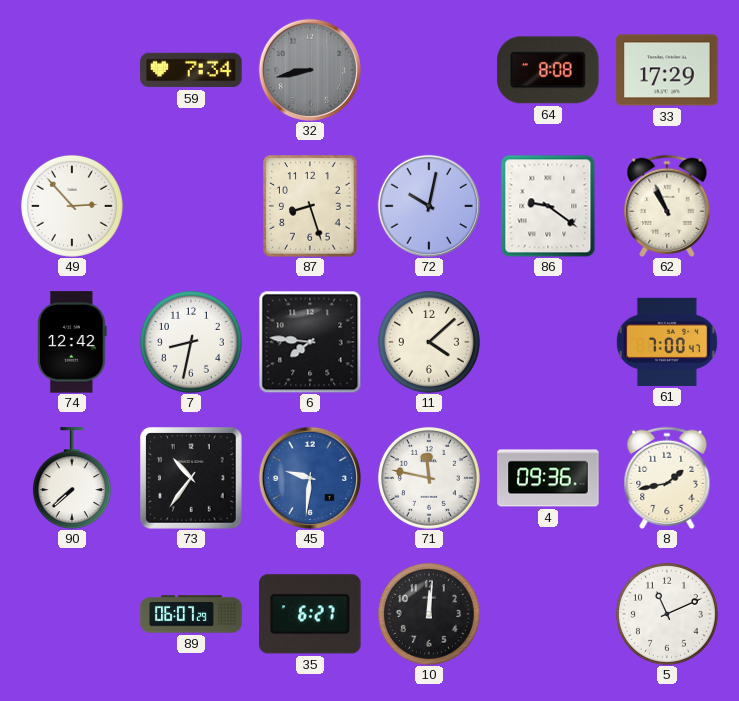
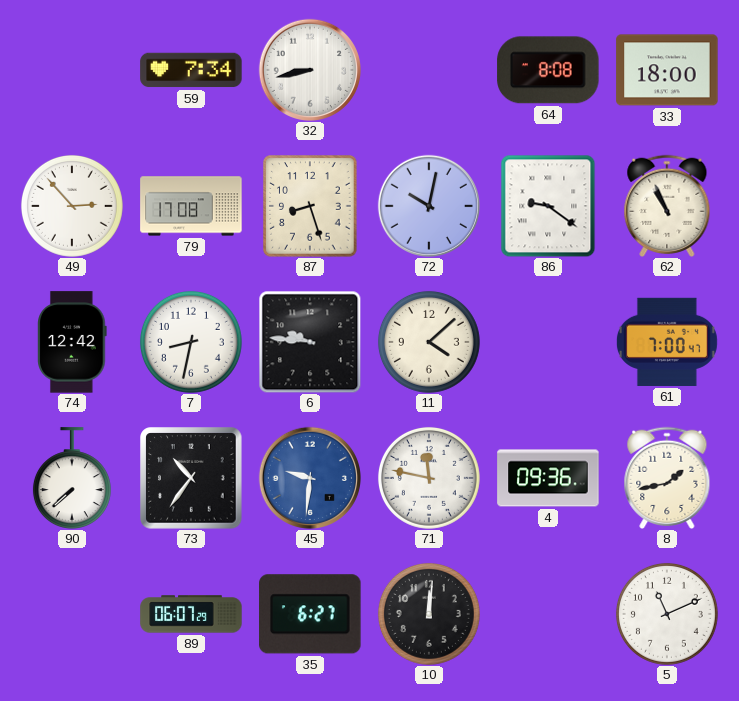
32 dial: grey -> white (310, 70)
33: 17:29 -> 18:00 (667, 70)
79: none -> 17:08 (191, 206)
6: 7:46 -> 9:46 (310, 342)
